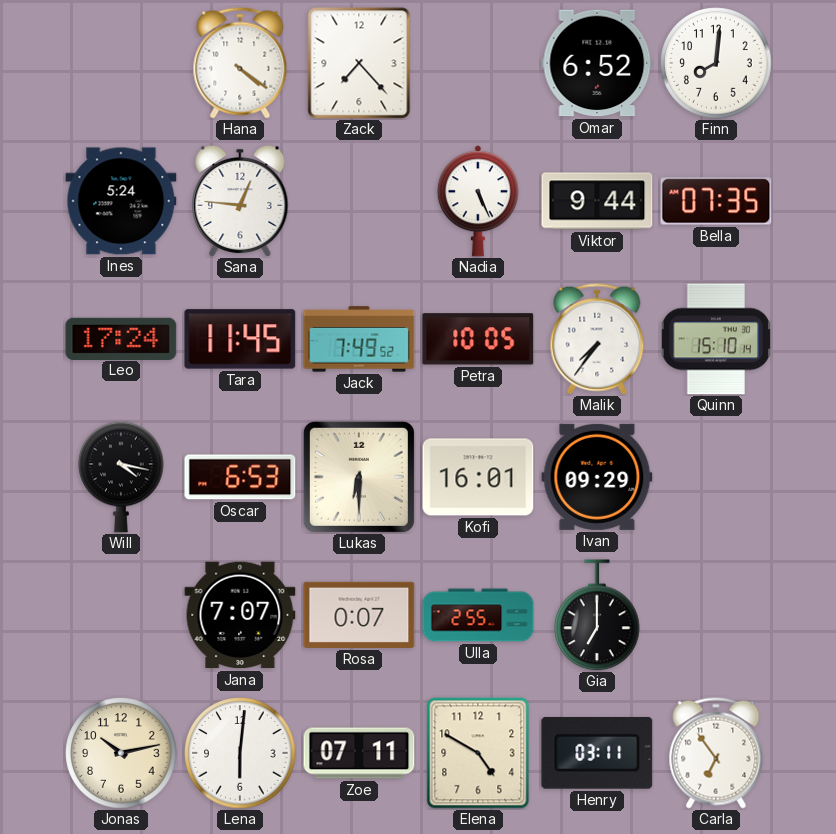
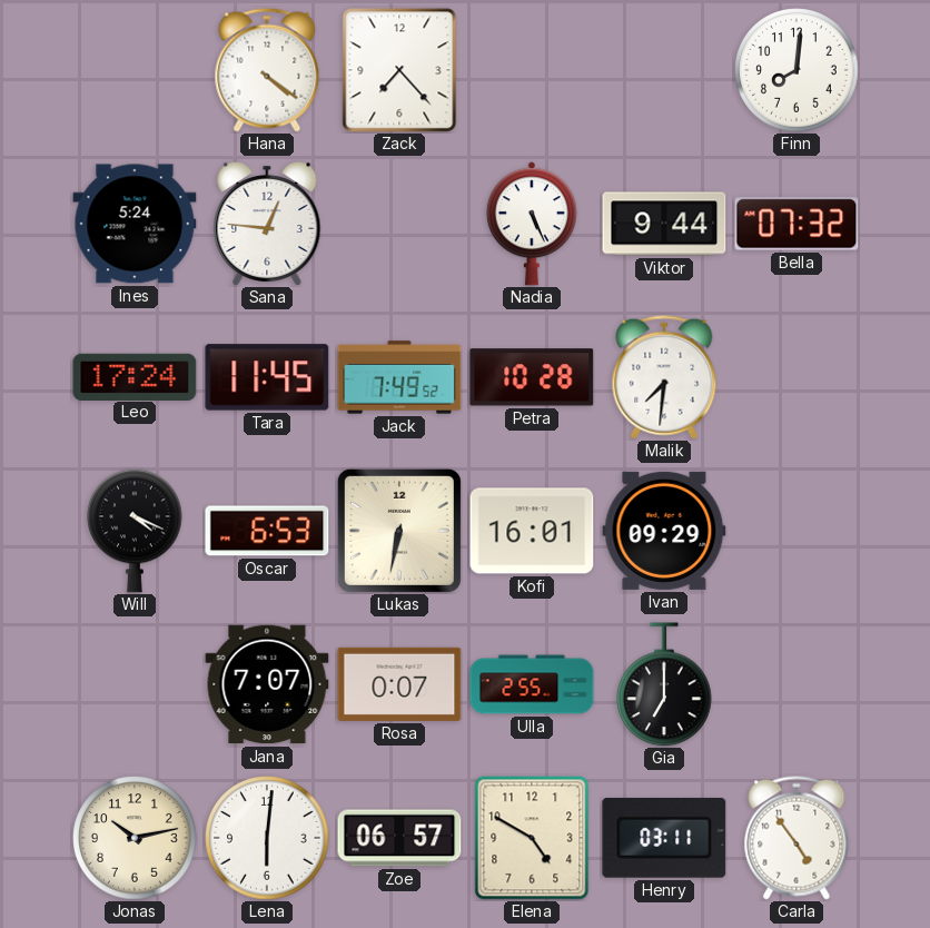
Omar: 6:52 -> none (597, 63)
Bella: 07:35 -> 07:32 (797, 224)
Petra: 10:05 -> 10:28 (532, 377)
Malik: 7:36 -> 7:31 (664, 377)
Quinn: 15:10 -> none (715, 339)
Will: 4:17 -> 4:19 (136, 531)
Lukas: 6:30 -> 6:32 (399, 531)
Zoe: 07:11 -> 06:57 (399, 838)
Carla: 6:54 -> 4:54 (797, 838)
